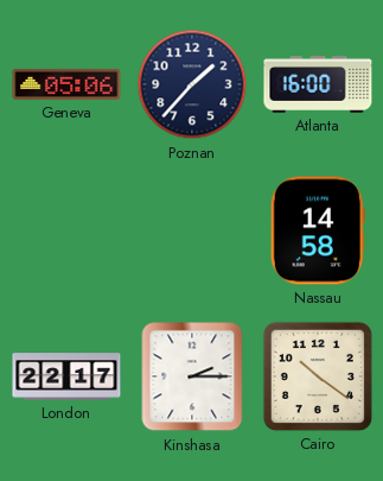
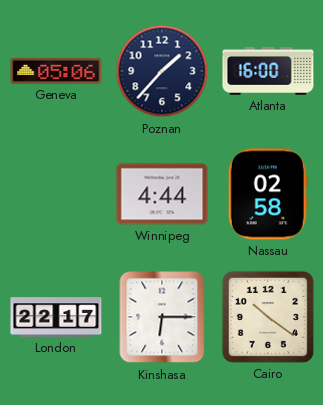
Winnipeg: none -> 4:44 (162, 194)
Nassau: 14:58 -> 02:58 (268, 194)
Kinshasa: 2:15 -> 6:15 (162, 317)
